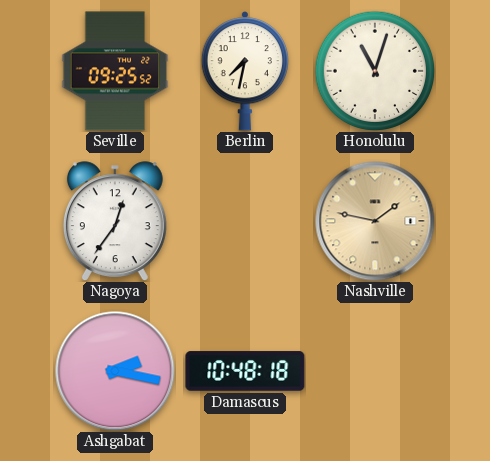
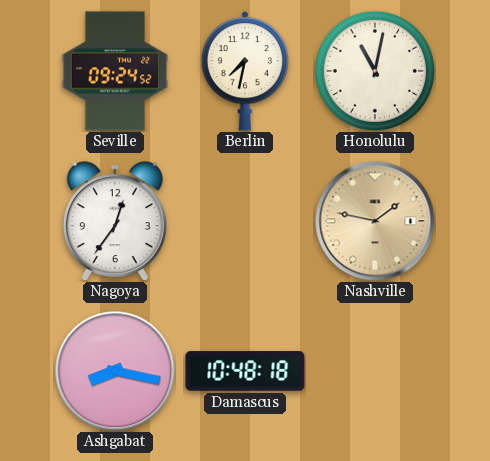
Seville: 09:25 -> 09:24 (115, 71)
Honolulu: 11:03 -> 11:02 (375, 71)
Ashgabat: 2:17 -> 8:17 (115, 371)
